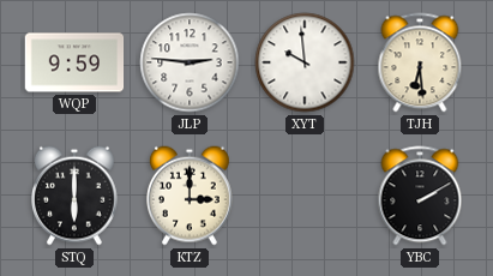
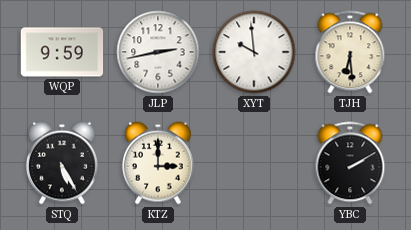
JLP: 2:46 -> 2:43 (158, 52)
STQ: 6:00 -> 5:25 (63, 163)
